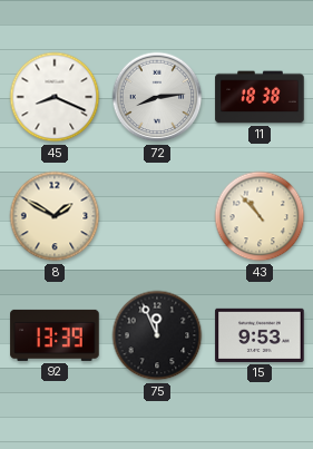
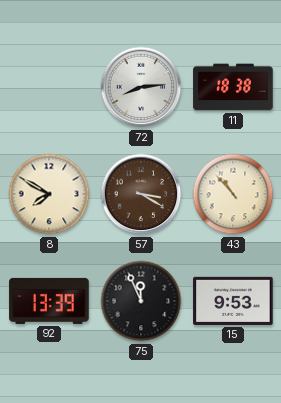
45: 8:19 -> none (55, 97)
8: 1:50 -> 7:50 (49, 194)
57: none -> 3:20 (141, 194)
